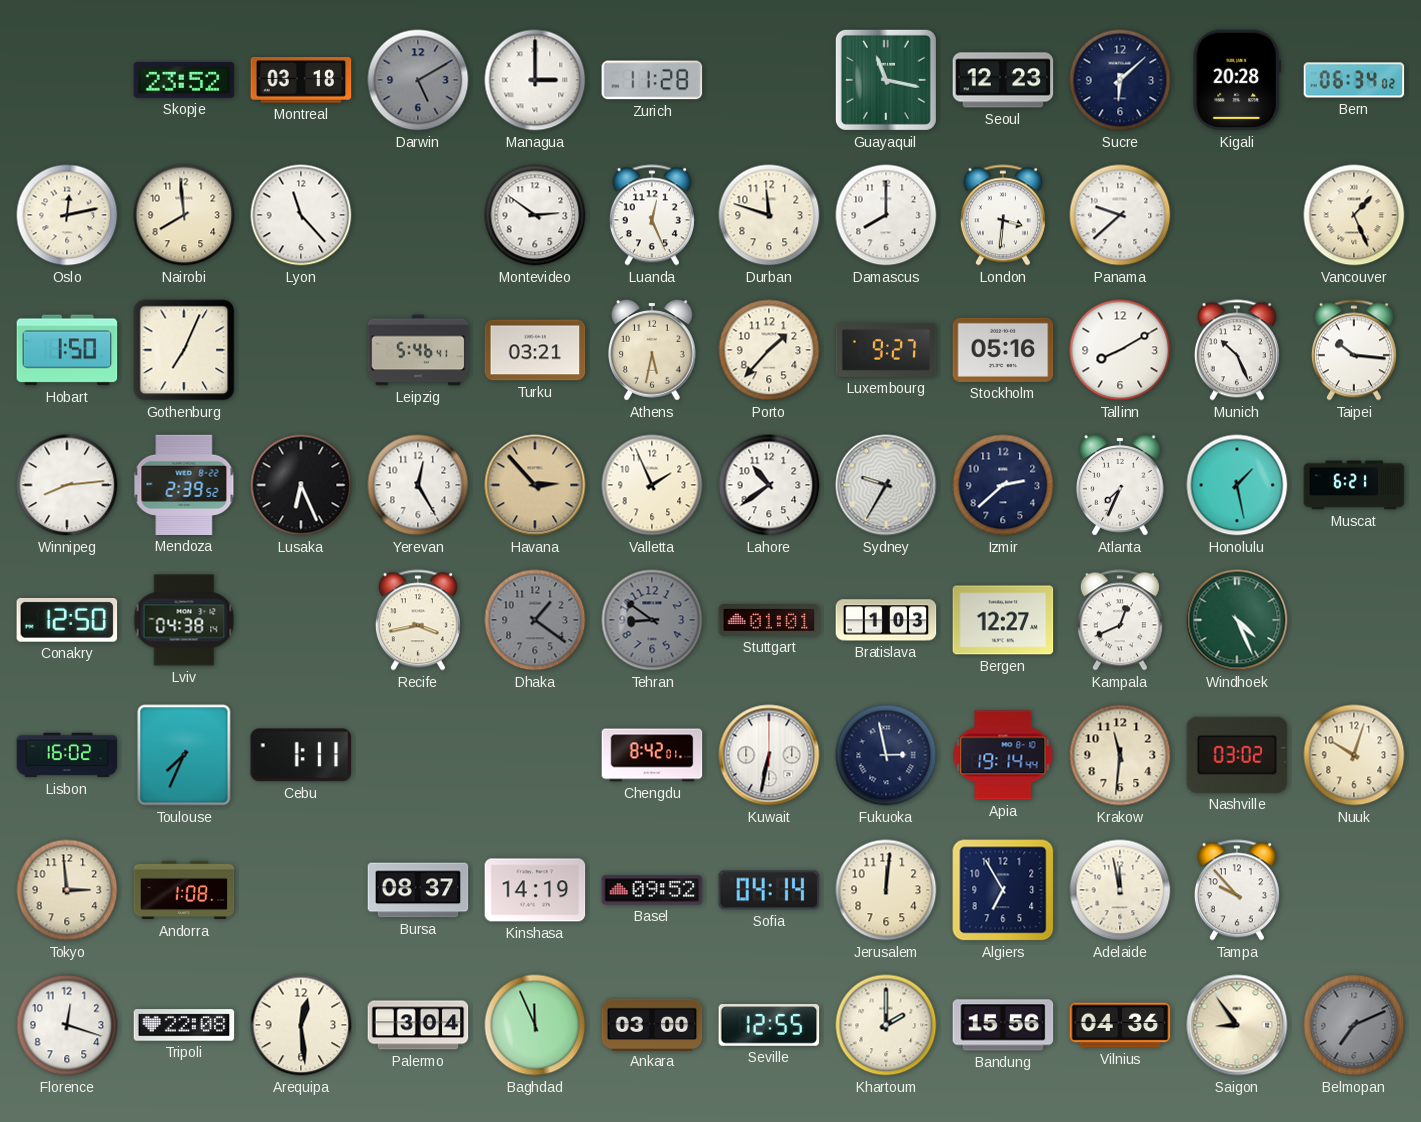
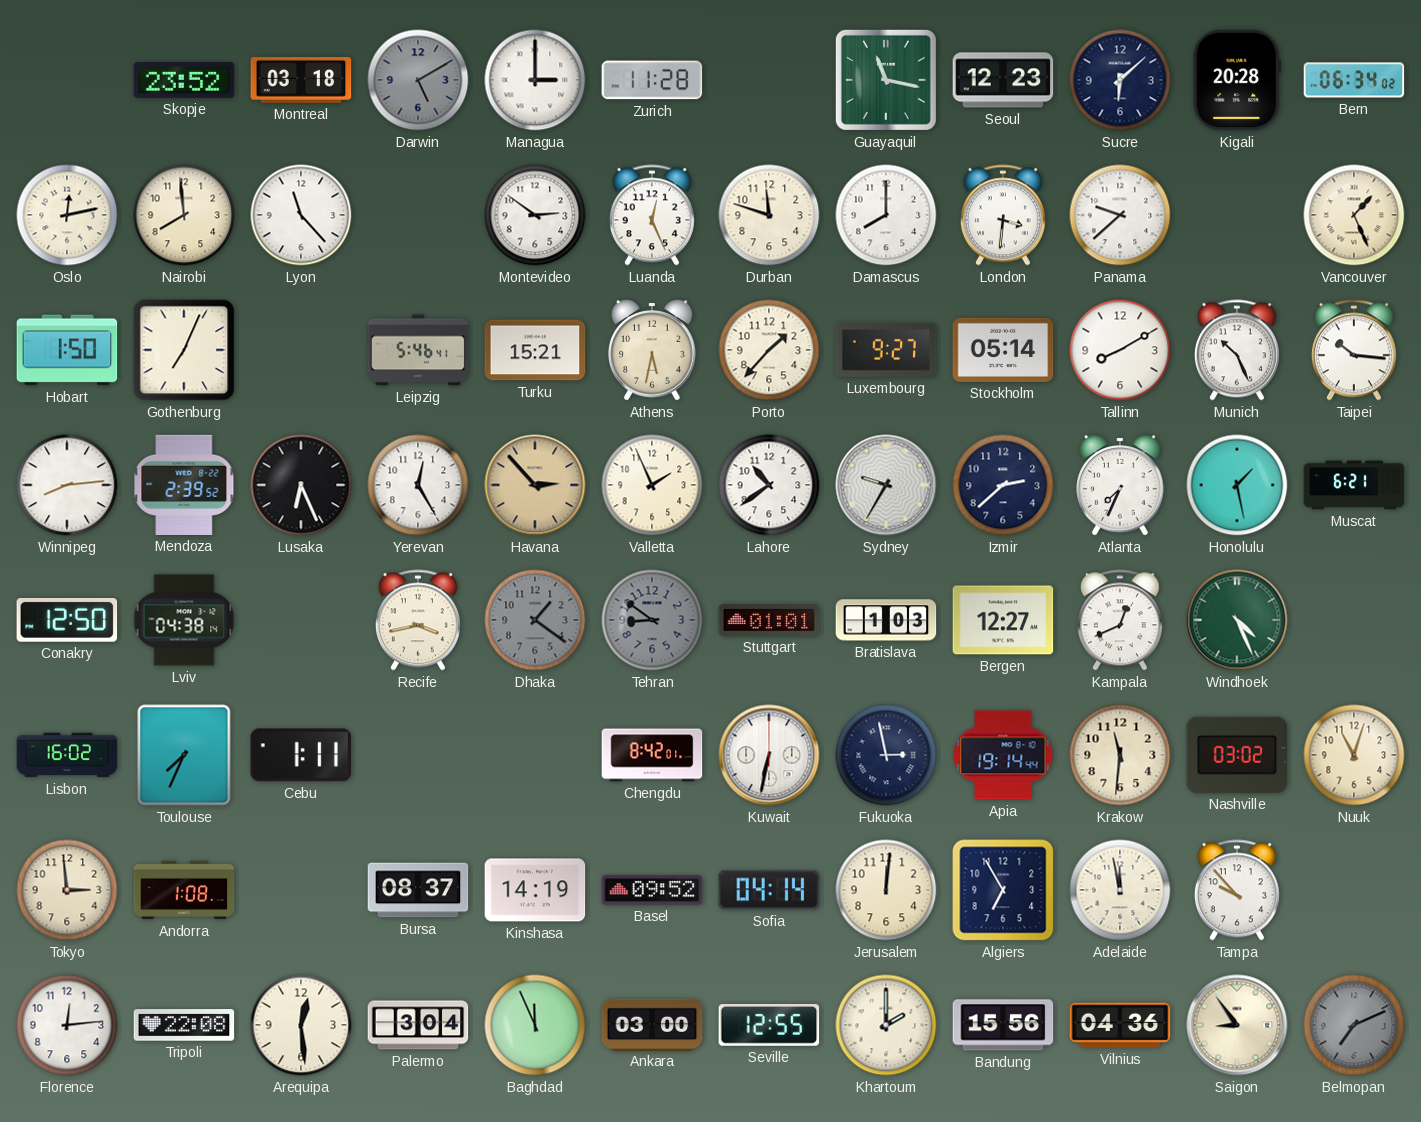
Turku: 03:21 -> 15:21 (535, 350)
Stockholm: 05:16 -> 05:14 (1003, 350)
Nuuk: 10:03 -> 11:03 (1354, 755)
Florence: 12:18 -> 12:14 (67, 1025)
